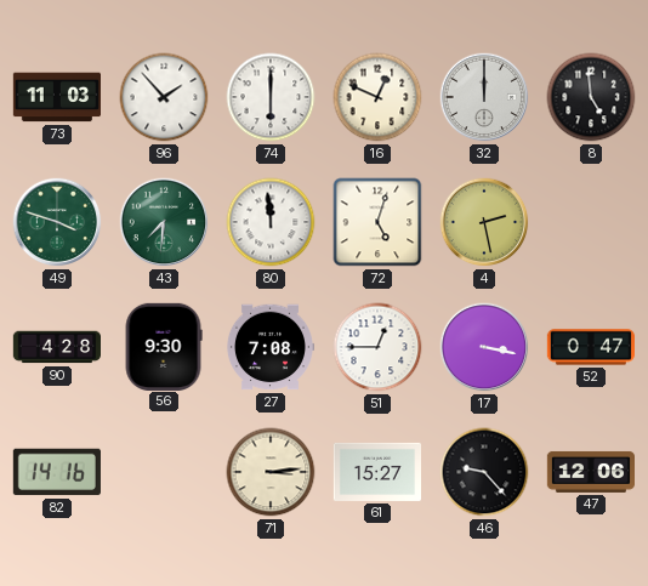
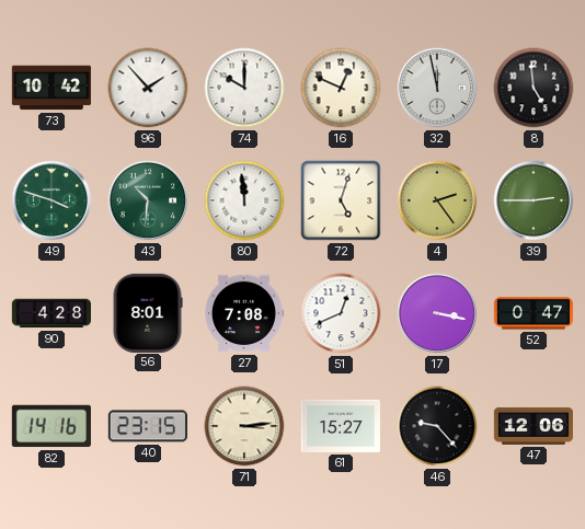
73: 11:03 -> 10:42 (50, 88)
74: 6:00 -> 10:00 (244, 88)
32: 12:00 -> 11:58 (437, 88)
43: 7:31 -> 10:31 (148, 200)
4: 2:28 -> 2:24 (437, 200)
39: none -> 2:45 (534, 200)
56: 9:30 -> 8:01 (148, 312)
51: 12:45 -> 12:41 (341, 313)
40: none -> 23:15 (148, 426)
